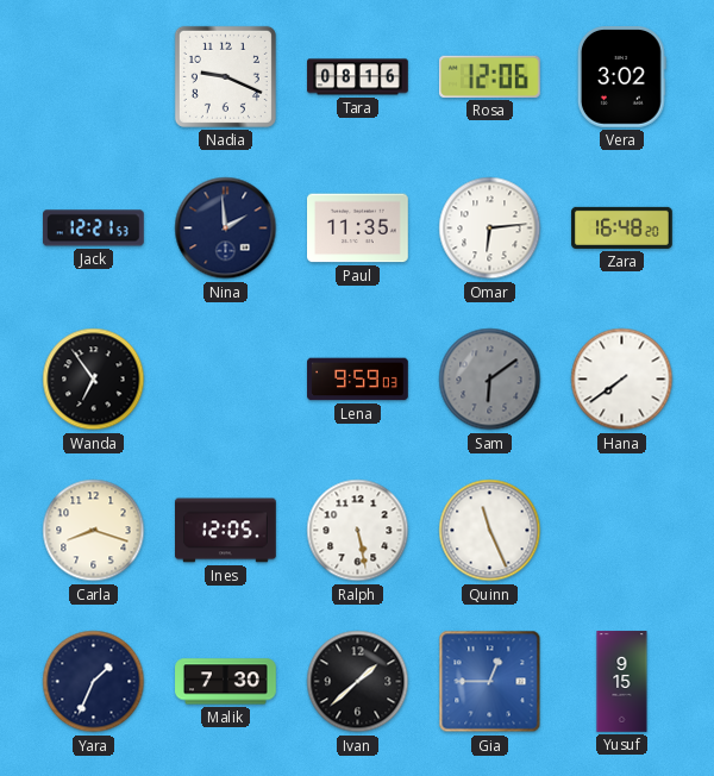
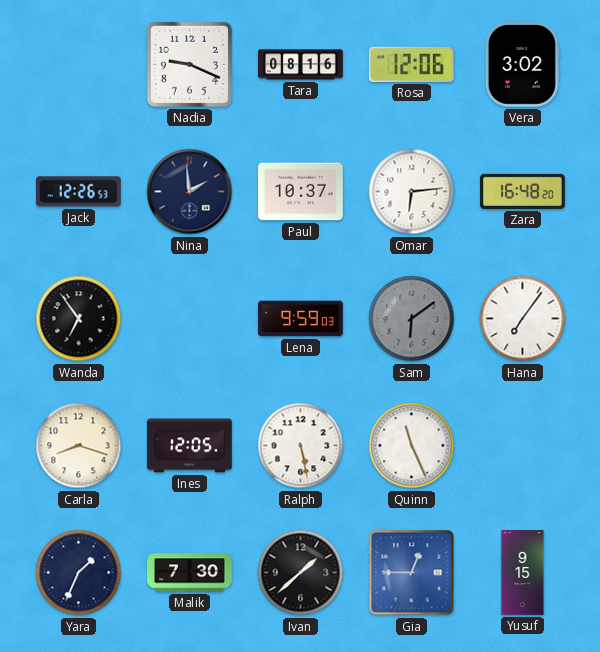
Jack: 12:21 -> 12:26 (79, 192)
Paul: 11:35 -> 10:37 (301, 192)
Hana: 7:39 -> 7:06 (523, 319)
